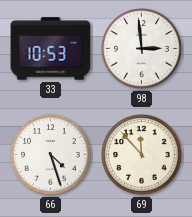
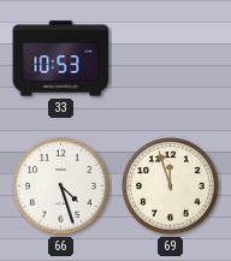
98: 2:59 -> none (142, 49)
69: 11:53 -> 11:57 (171, 186)
